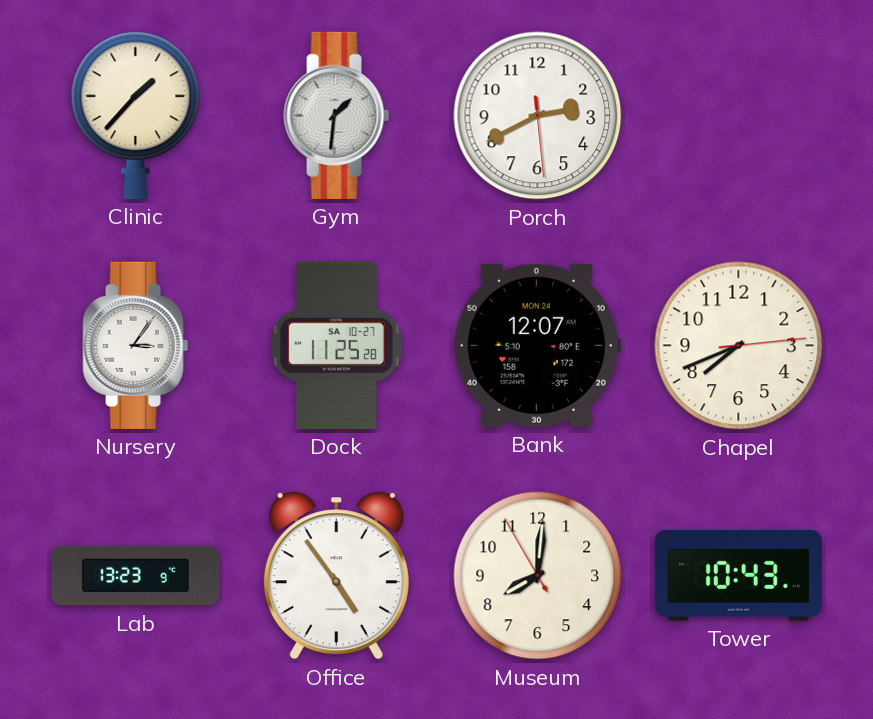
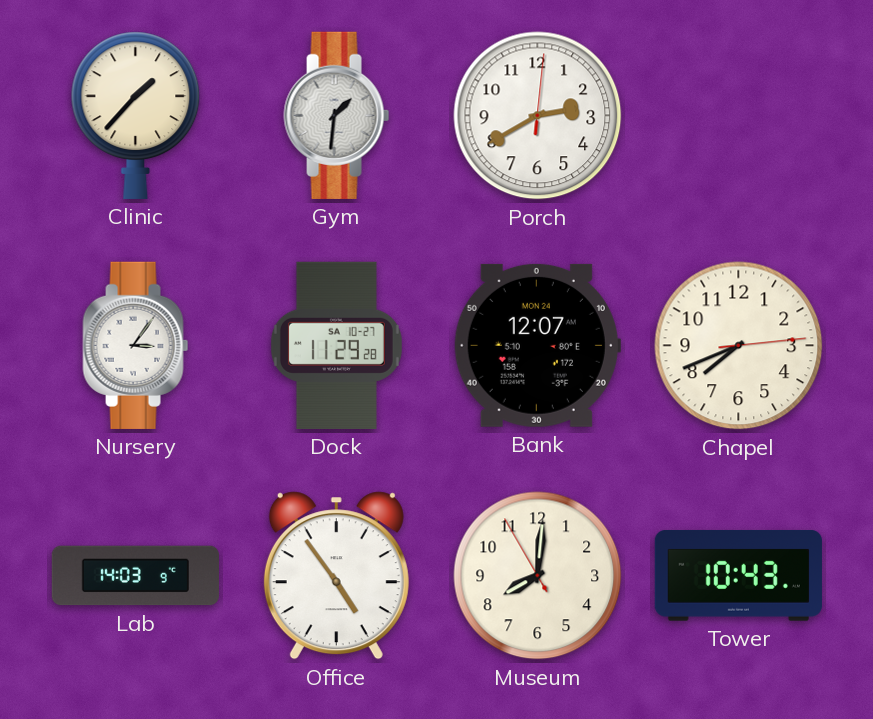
Porch: 2:40:29 -> 2:40:01 (538, 116)
Dock: 11:25 -> 11:29 (336, 345)
Lab: 13:23 -> 14:03 (135, 576)
